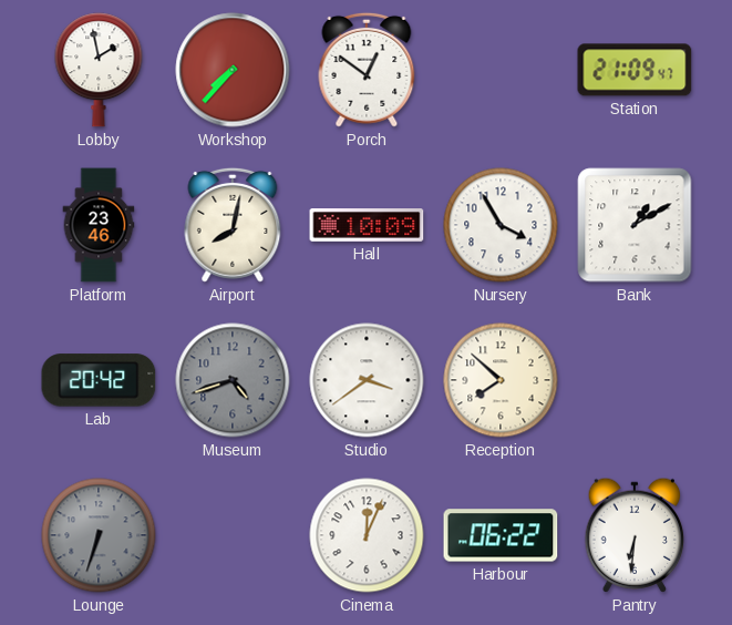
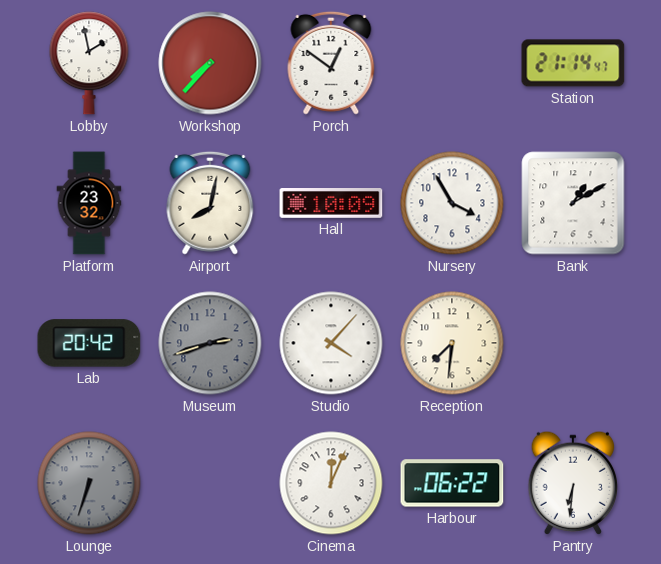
Station: 21:09 -> 21:14 (573, 63)
Platform: 23:46 -> 23:32 (89, 203)
Museum: 4:42 -> 2:42 (210, 343)
Studio: 3:39 -> 4:07 (331, 343)
Reception: 7:52 -> 7:31 (452, 343)
